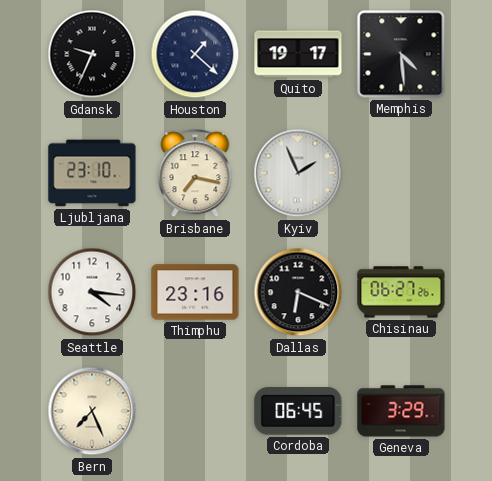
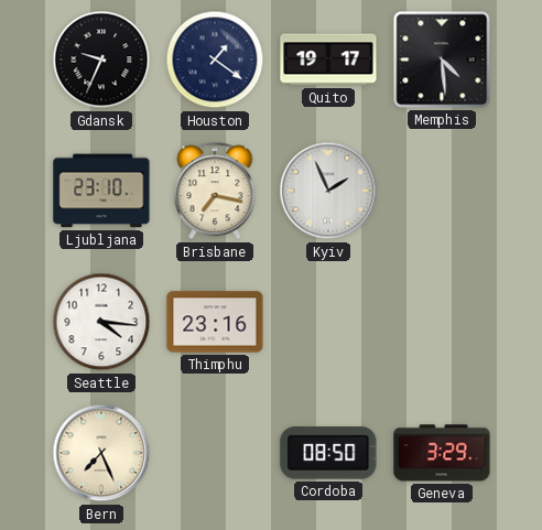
Houston: 1:22 -> 1:21 (215, 60)
Dallas: 6:19 -> none (298, 292)
Chisinau: 06:27 -> none (401, 292)
Cordoba: 06:45 -> 08:50 (328, 453)
